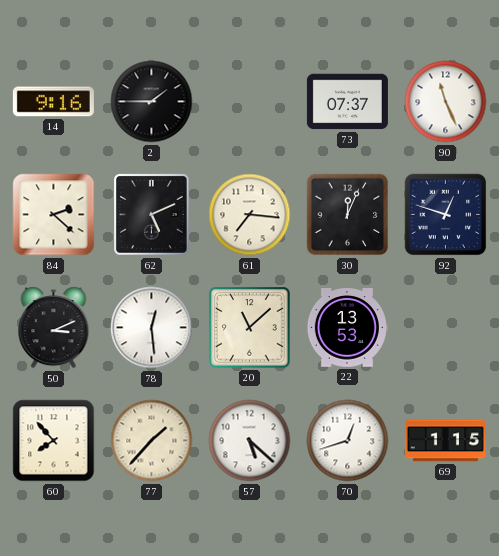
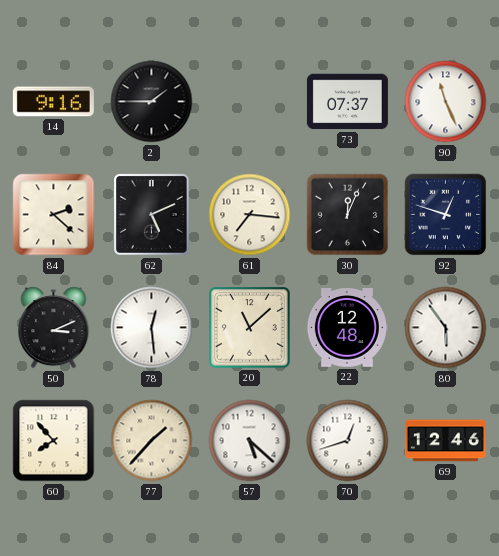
22: 13:53 -> 12:48 (347, 328)
80: none -> 5:54 (446, 328)
69: 1:15 -> 12:46 (445, 441)
